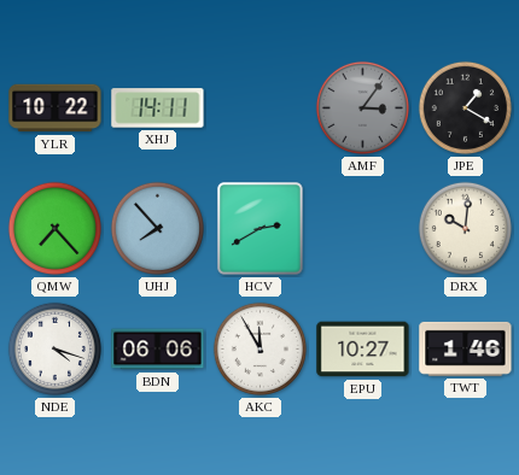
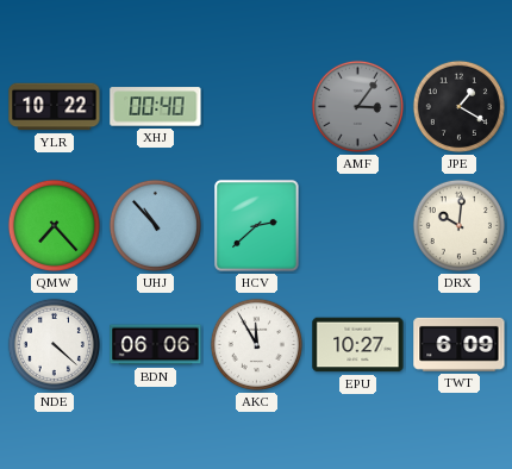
XHJ: 14:11 -> 00:40 (156, 107)
UHJ: 7:53 -> 10:53 (155, 225)
HCV: 2:40 -> 2:38 (257, 226)
NDE: 4:18 -> 4:22 (54, 344)
TWT: 1:46 -> 6:09 (460, 344)
